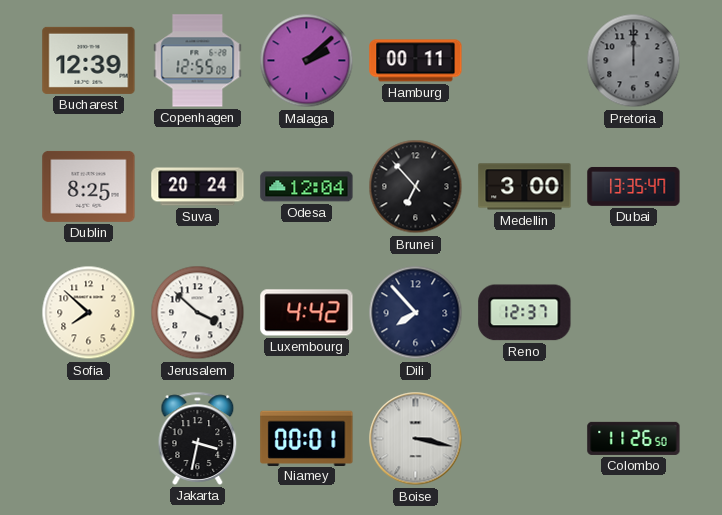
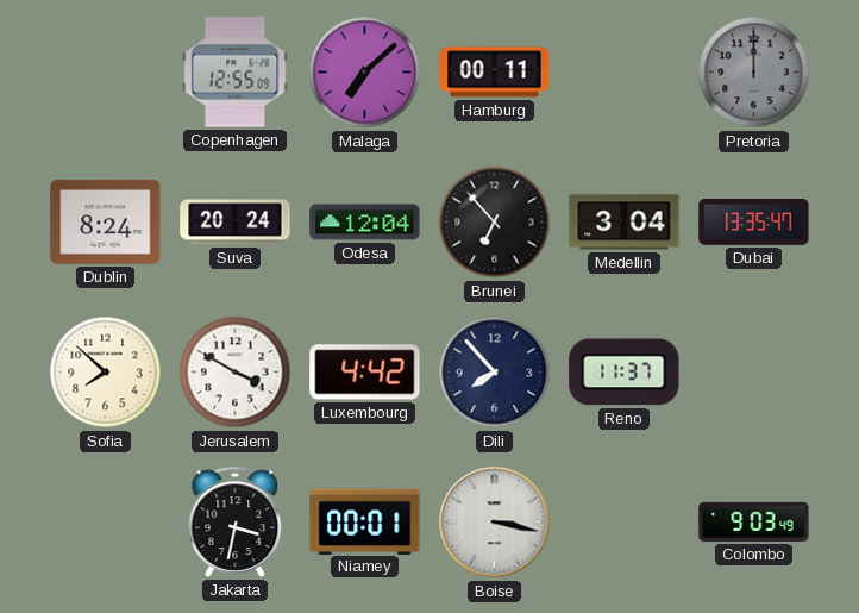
Bucharest: 12:39 -> none (89, 60)
Malaga: 2:08 -> 7:08 (365, 73)
Dublin: 8:25 -> 8:24 (106, 221)
Medellin: 3:00 -> 3:04 (625, 223)
Jerusalem: 3:52 -> 3:50 (236, 373)
Reno: 12:37 -> 11:37 (625, 373)
Colombo: 11:26 -> 9:03 (754, 521)
